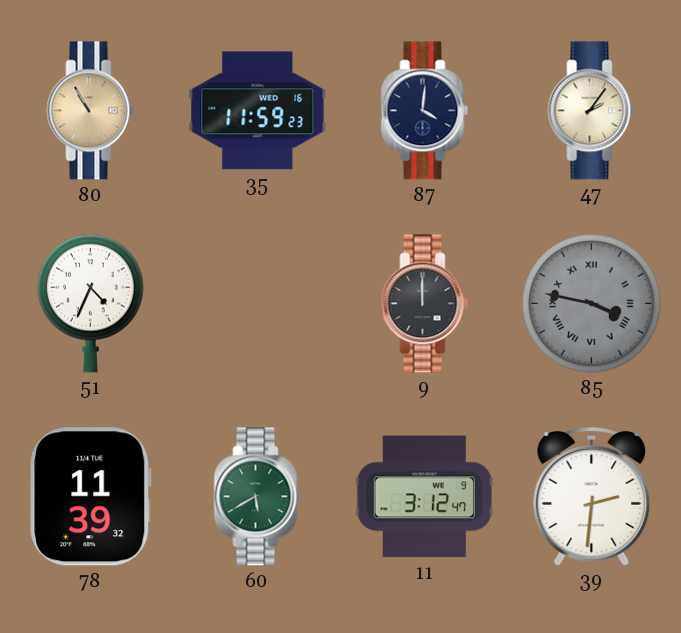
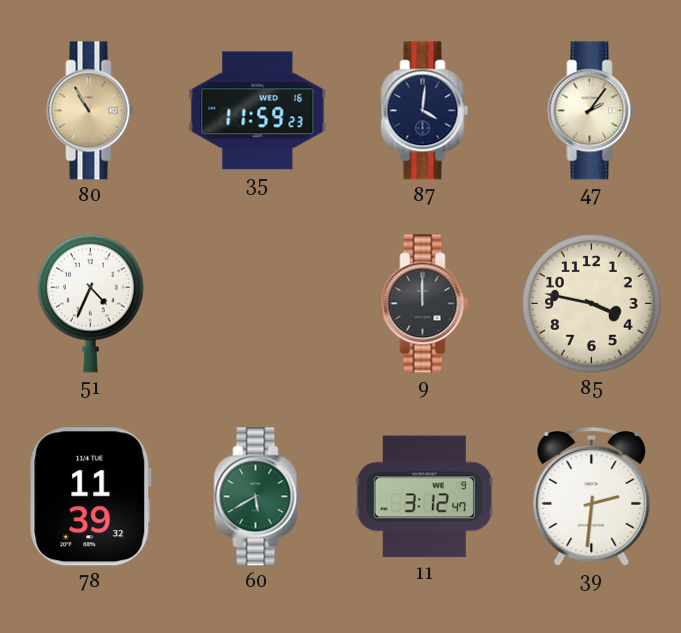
85 dial: grey -> cream (592, 304)
85 numerals: Roman -> Arabic (592, 304)
